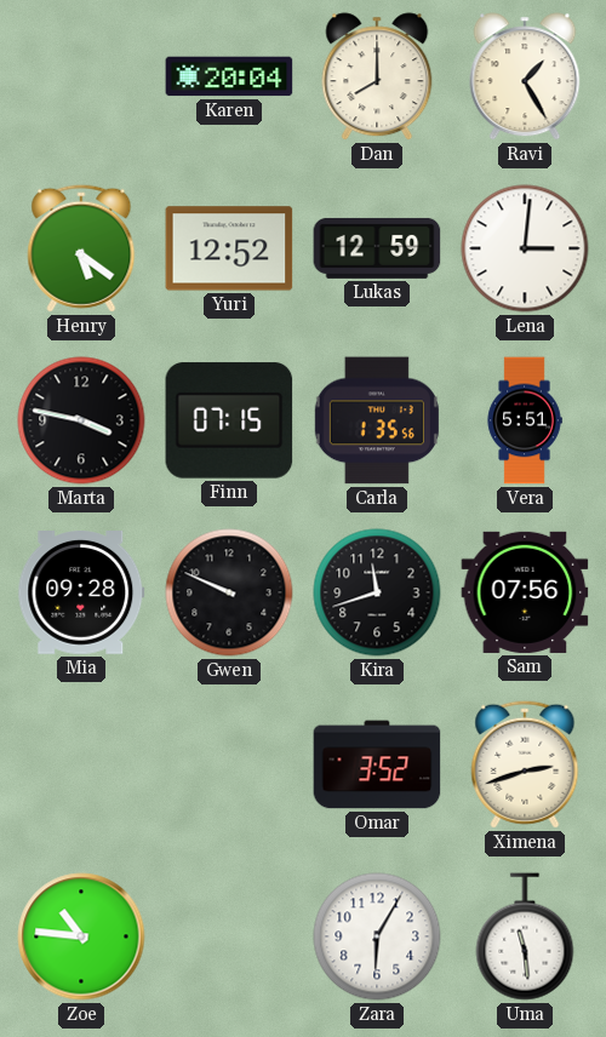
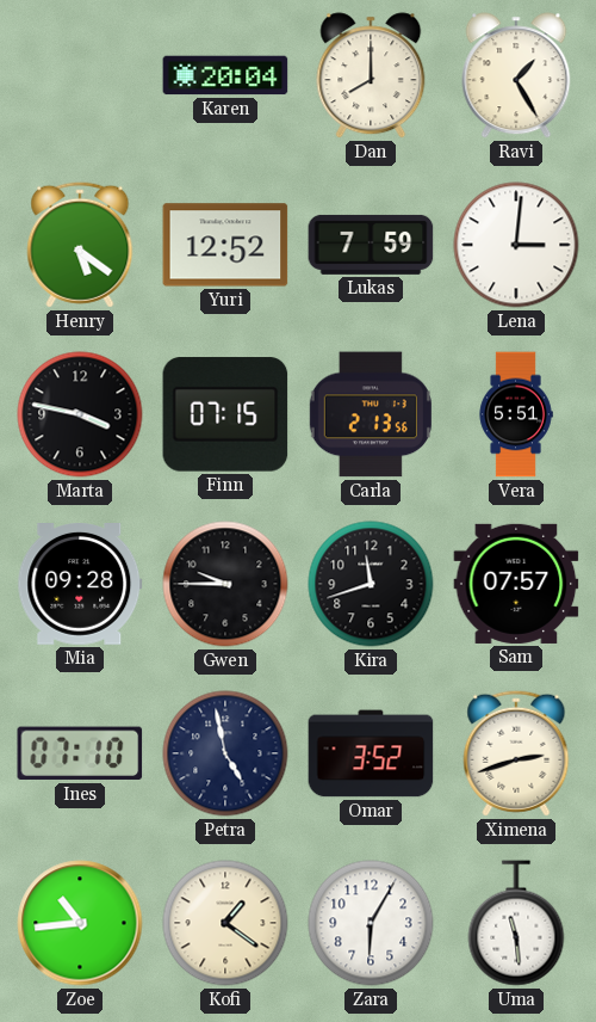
Lukas: 12:59 -> 7:59 (371, 245)
Carla: 1:35 -> 2:13 (371, 414)
Gwen: 9:49 -> 9:45 (225, 584)
Sam: 07:56 -> 07:57 (516, 584)
Ines: none -> 07:10 (80, 753)
Petra: none -> 4:58 (225, 753)
Zoe: 10:46 -> 10:44 (80, 923)
Kofi: none -> 1:21 (225, 923)
